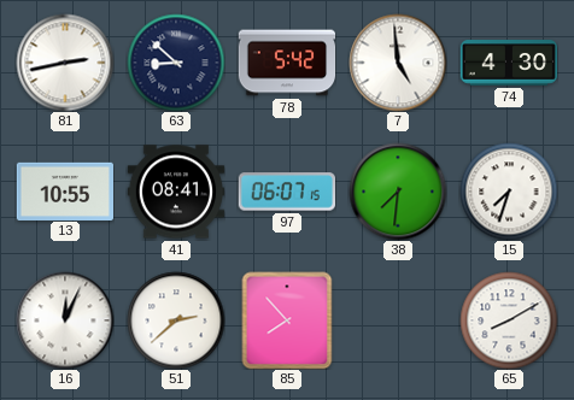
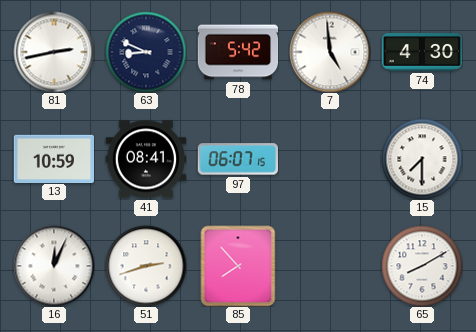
63: 8:52 -> 8:49 (146, 52)
13: 10:55 -> 10:59 (53, 158)
38: 7:31 -> none (398, 192)
15: 7:33 -> 7:30 (422, 159)
51: 2:38 -> 2:42 (146, 266)
